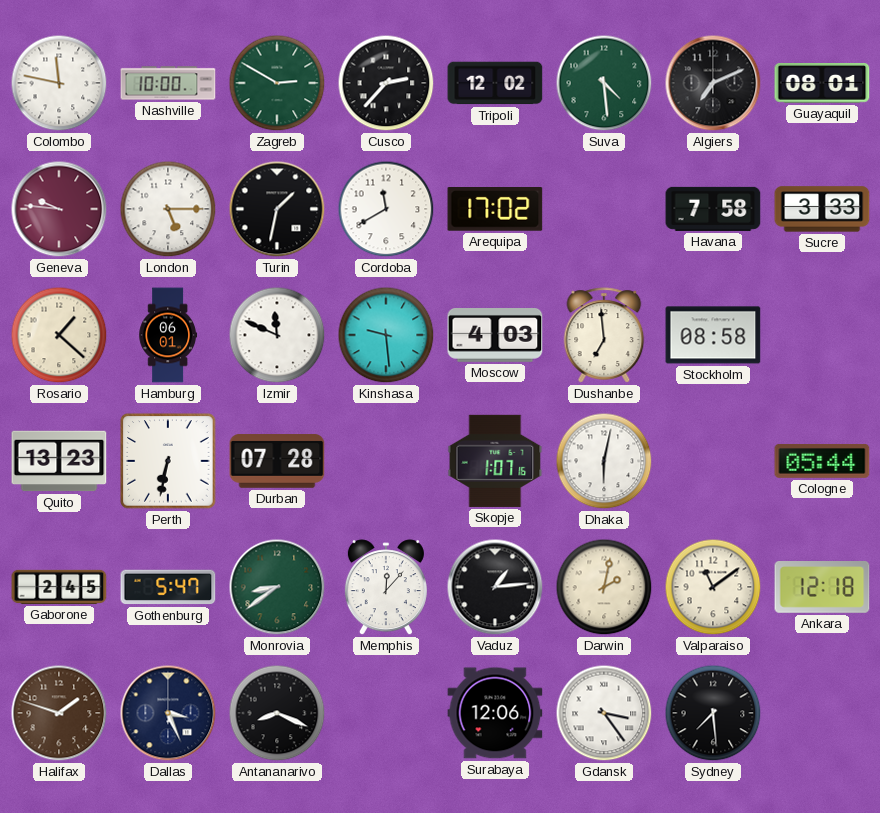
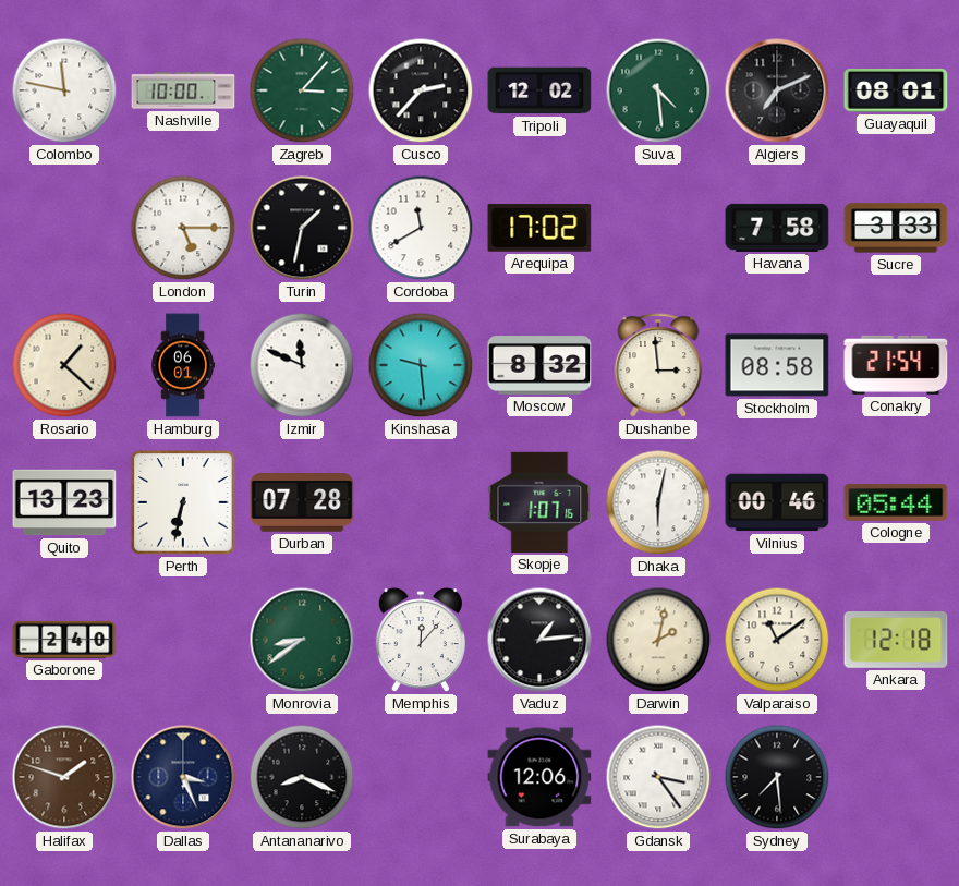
Zagreb: 2:50 -> 3:07 (302, 90)
Geneva: 9:46 -> none (59, 209)
Moscow: 4:03 -> 8:32 (539, 366)
Dushanbe: 6:59 -> 2:59 (658, 365)
Conakry: none -> 21:54 (896, 365)
Vilnius: none -> 00:46 (777, 502)
Gaborone: 2:45 -> 2:40 (64, 640)
Gothenburg: 5:47 -> none (168, 587)
